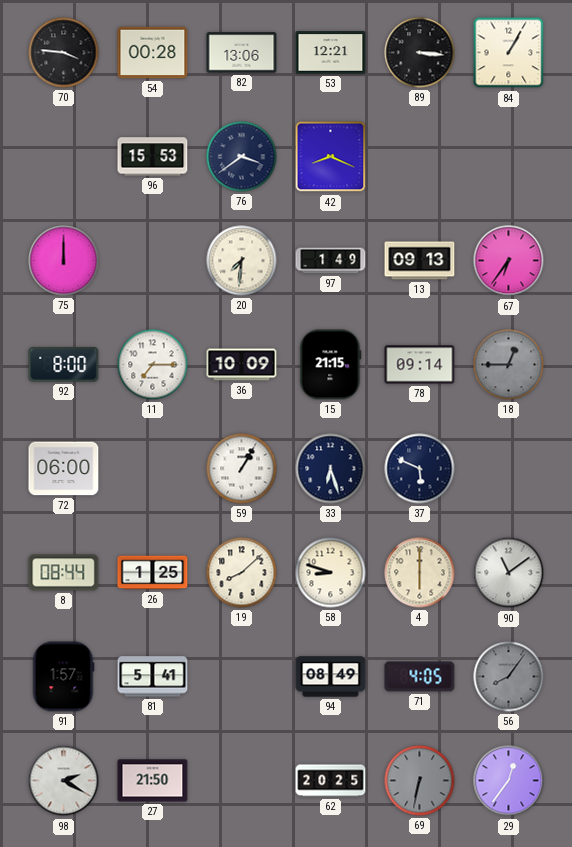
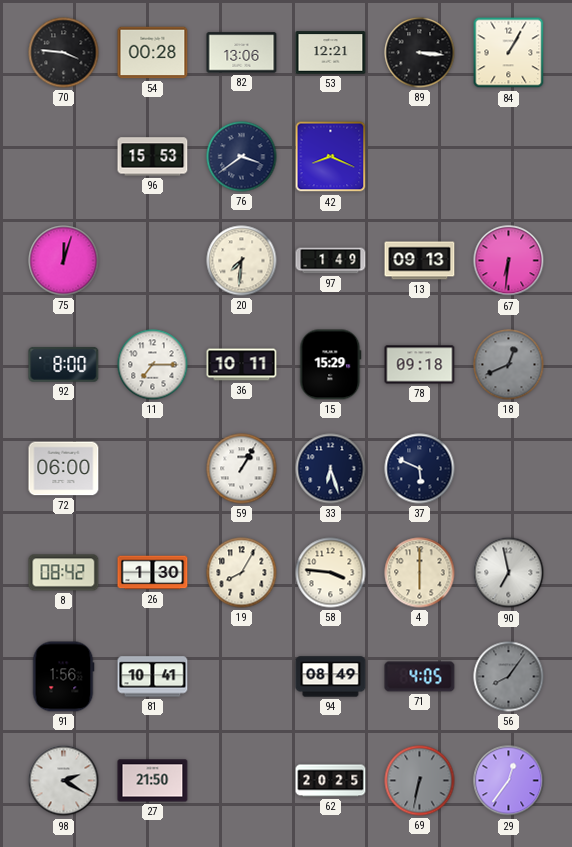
75: 12:00 -> 12:03 (64, 261)
67: 6:36 -> 6:31 (509, 261)
36: 10:09 -> 10:11 (242, 365)
15: 21:15 -> 15:29 (331, 365)
78: 09:14 -> 09:18 (420, 365)
18: 12:45 -> 12:41 (509, 365)
8: 08:44 -> 08:42 (64, 573)
26: 1:25 -> 1:30 (153, 573)
19: 8:08 -> 8:05 (242, 573)
58: 8:48 -> 3:46 (331, 573)
90: 11:09 -> 6:58 (509, 573)
91: 1:57 -> 1:56 (63, 677)
81: 5:41 -> 10:41 (153, 677)
